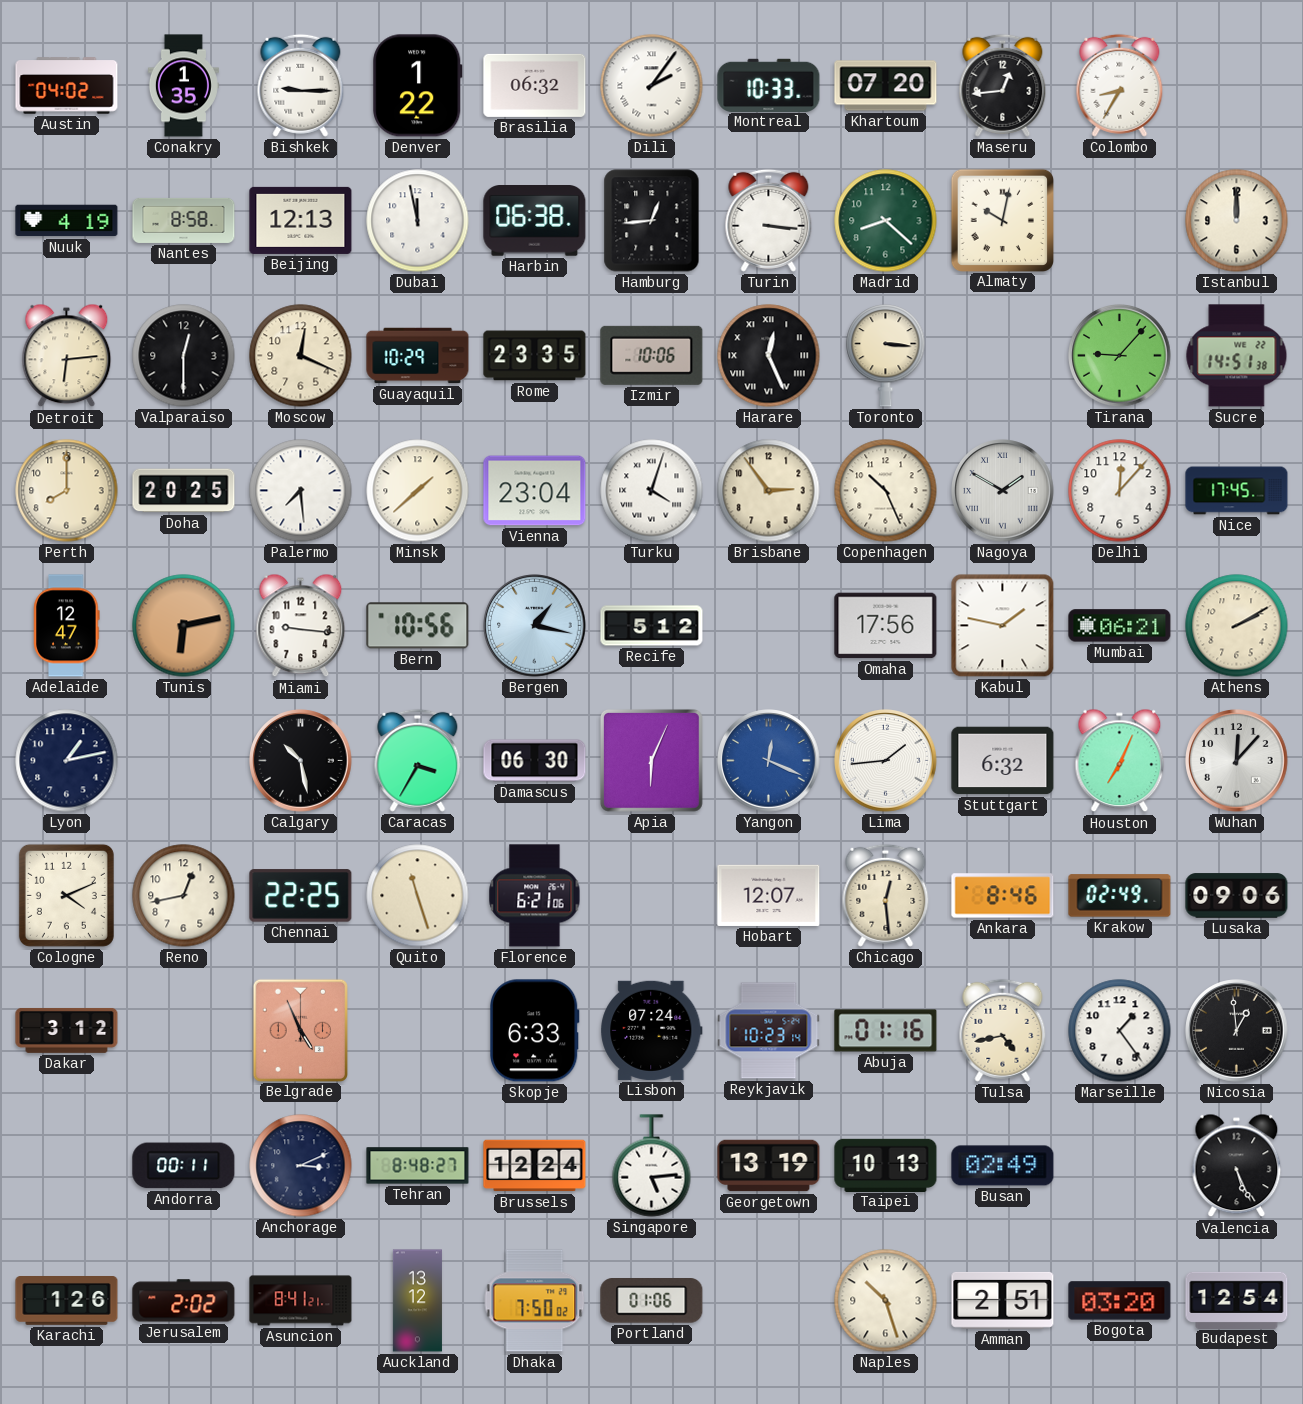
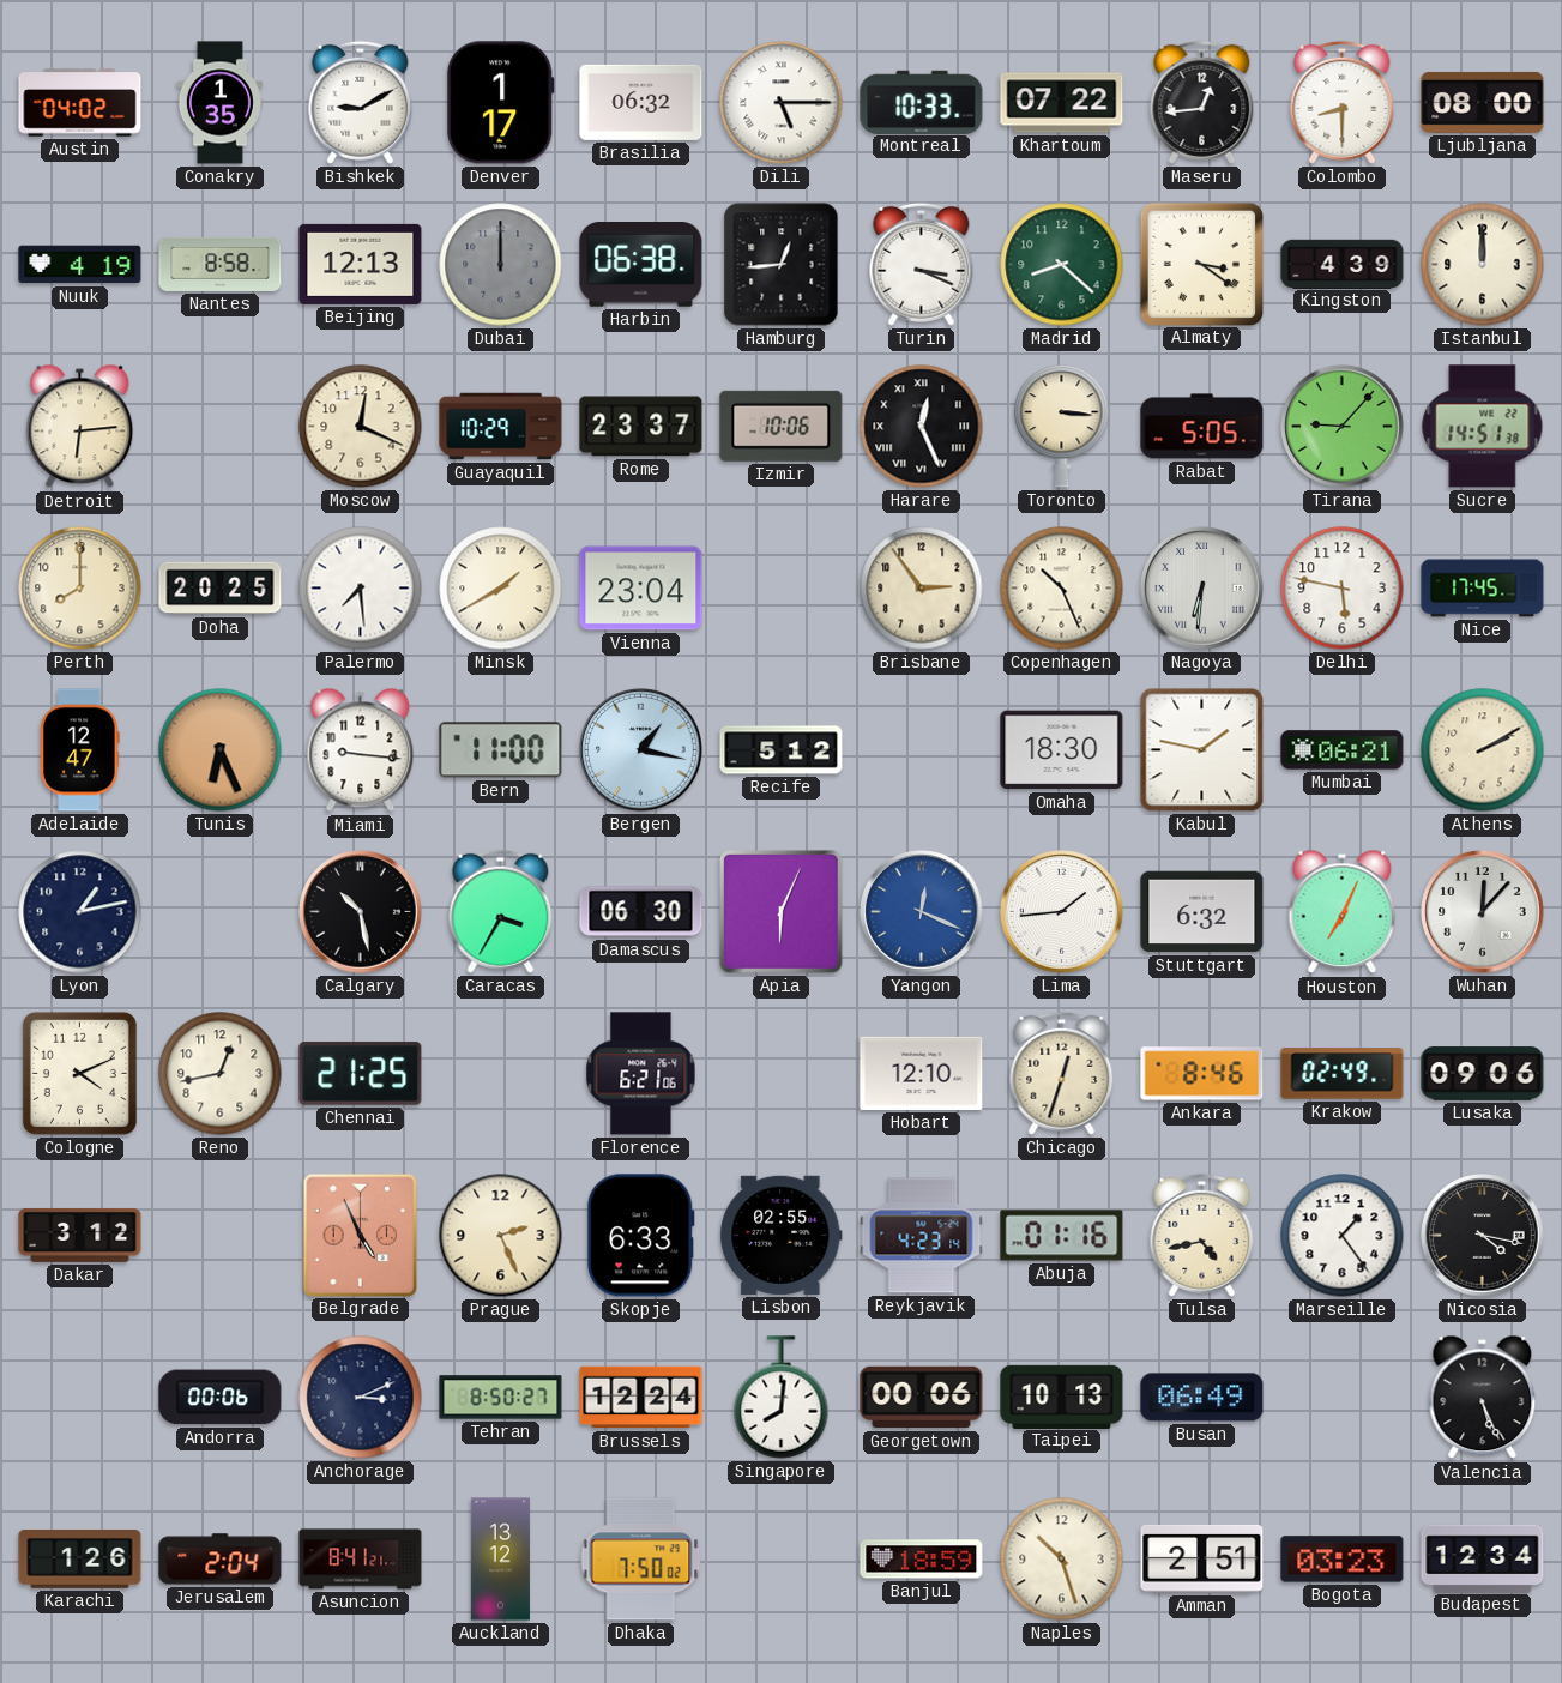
Bishkek: 9:15 -> 9:10 (361, 102)
Denver: 1:22 -> 1:17 (501, 103)
Dili: 2:06 -> 5:15 (782, 103)
Khartoum: 07:20 -> 07:22 (1062, 103)
Colombo: 8:35 -> 8:30 (1343, 102)
Ljubljana: none -> 08:00 (1483, 102)
Dubai: 11:58 -> 12:00 (501, 265)
Dubai dial: white -> grey (501, 265)
Turin: 3:16 -> 3:19 (922, 264)
Almaty: 10:02 -> 3:21 (1201, 264)
Kingston: none -> 4:39 (1343, 264)
Valparaiso: 12:30 -> none (184, 356)
Rome: 23:35 -> 23:37 (641, 427)
Rabat: none -> 5:05 (1202, 427)
Minsk: 1:38 -> 1:40 (501, 589)
Turku: 4:03 -> none (652, 491)
Nagoya: 1:50 -> 6:31 (1202, 589)
Delhi: 12:07 -> 5:47 (1343, 589)
Tunis: 6:13 -> 6:26 (221, 750)
Bern: 10:56 -> 11:00 (501, 750)
Omaha: 17:56 -> 18:30 (1062, 750)
Chennai: 22:25 -> 21:25 (361, 1074)
Quito: 11:27 -> none (418, 896)
Hobart: 12:07 -> 12:10 (922, 1073)
Chicago: 12:29 -> 12:33 (1062, 1073)
Prague: none -> 2:26 (501, 1236)
Lisbon: 07:24 -> 02:55 (782, 1235)
Reykjavik: 10:23 -> 4:23 (922, 1236)
Nicosia: 12:59 -> 4:17 (1483, 1236)
Andorra: 00:11 -> 00:06 (221, 1398)
Tehran: 8:48 -> 8:50 (501, 1398)
Singapore: 5:14 -> 8:01 (782, 1398)
Georgetown: 13:19 -> 00:06 (922, 1398)
Busan: 02:49 -> 06:49 (1202, 1398)
Jerusalem: 2:02 -> 2:04 (221, 1560)
Portland: 01:06 -> none (652, 1301)
Banjul: none -> 18:59 (922, 1560)
Bogota: 03:20 -> 03:23 (1343, 1560)
Budapest: 12:54 -> 12:34 (1483, 1558)
